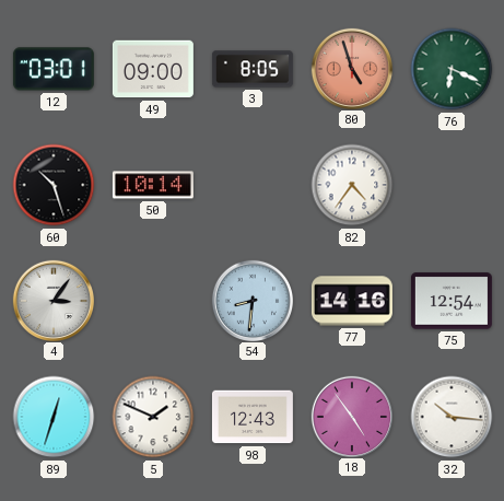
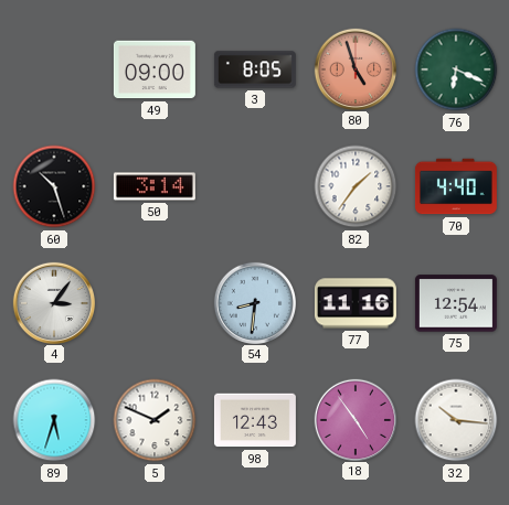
12: 03:01 -> none (54, 69)
50: 10:14 -> 3:14 (155, 186)
82: 4:36 -> 1:36 (356, 186)
70: none -> 4:40 (456, 186)
77: 14:16 -> 11:16 (356, 303)
89: 12:33 -> 5:33 (54, 420)
